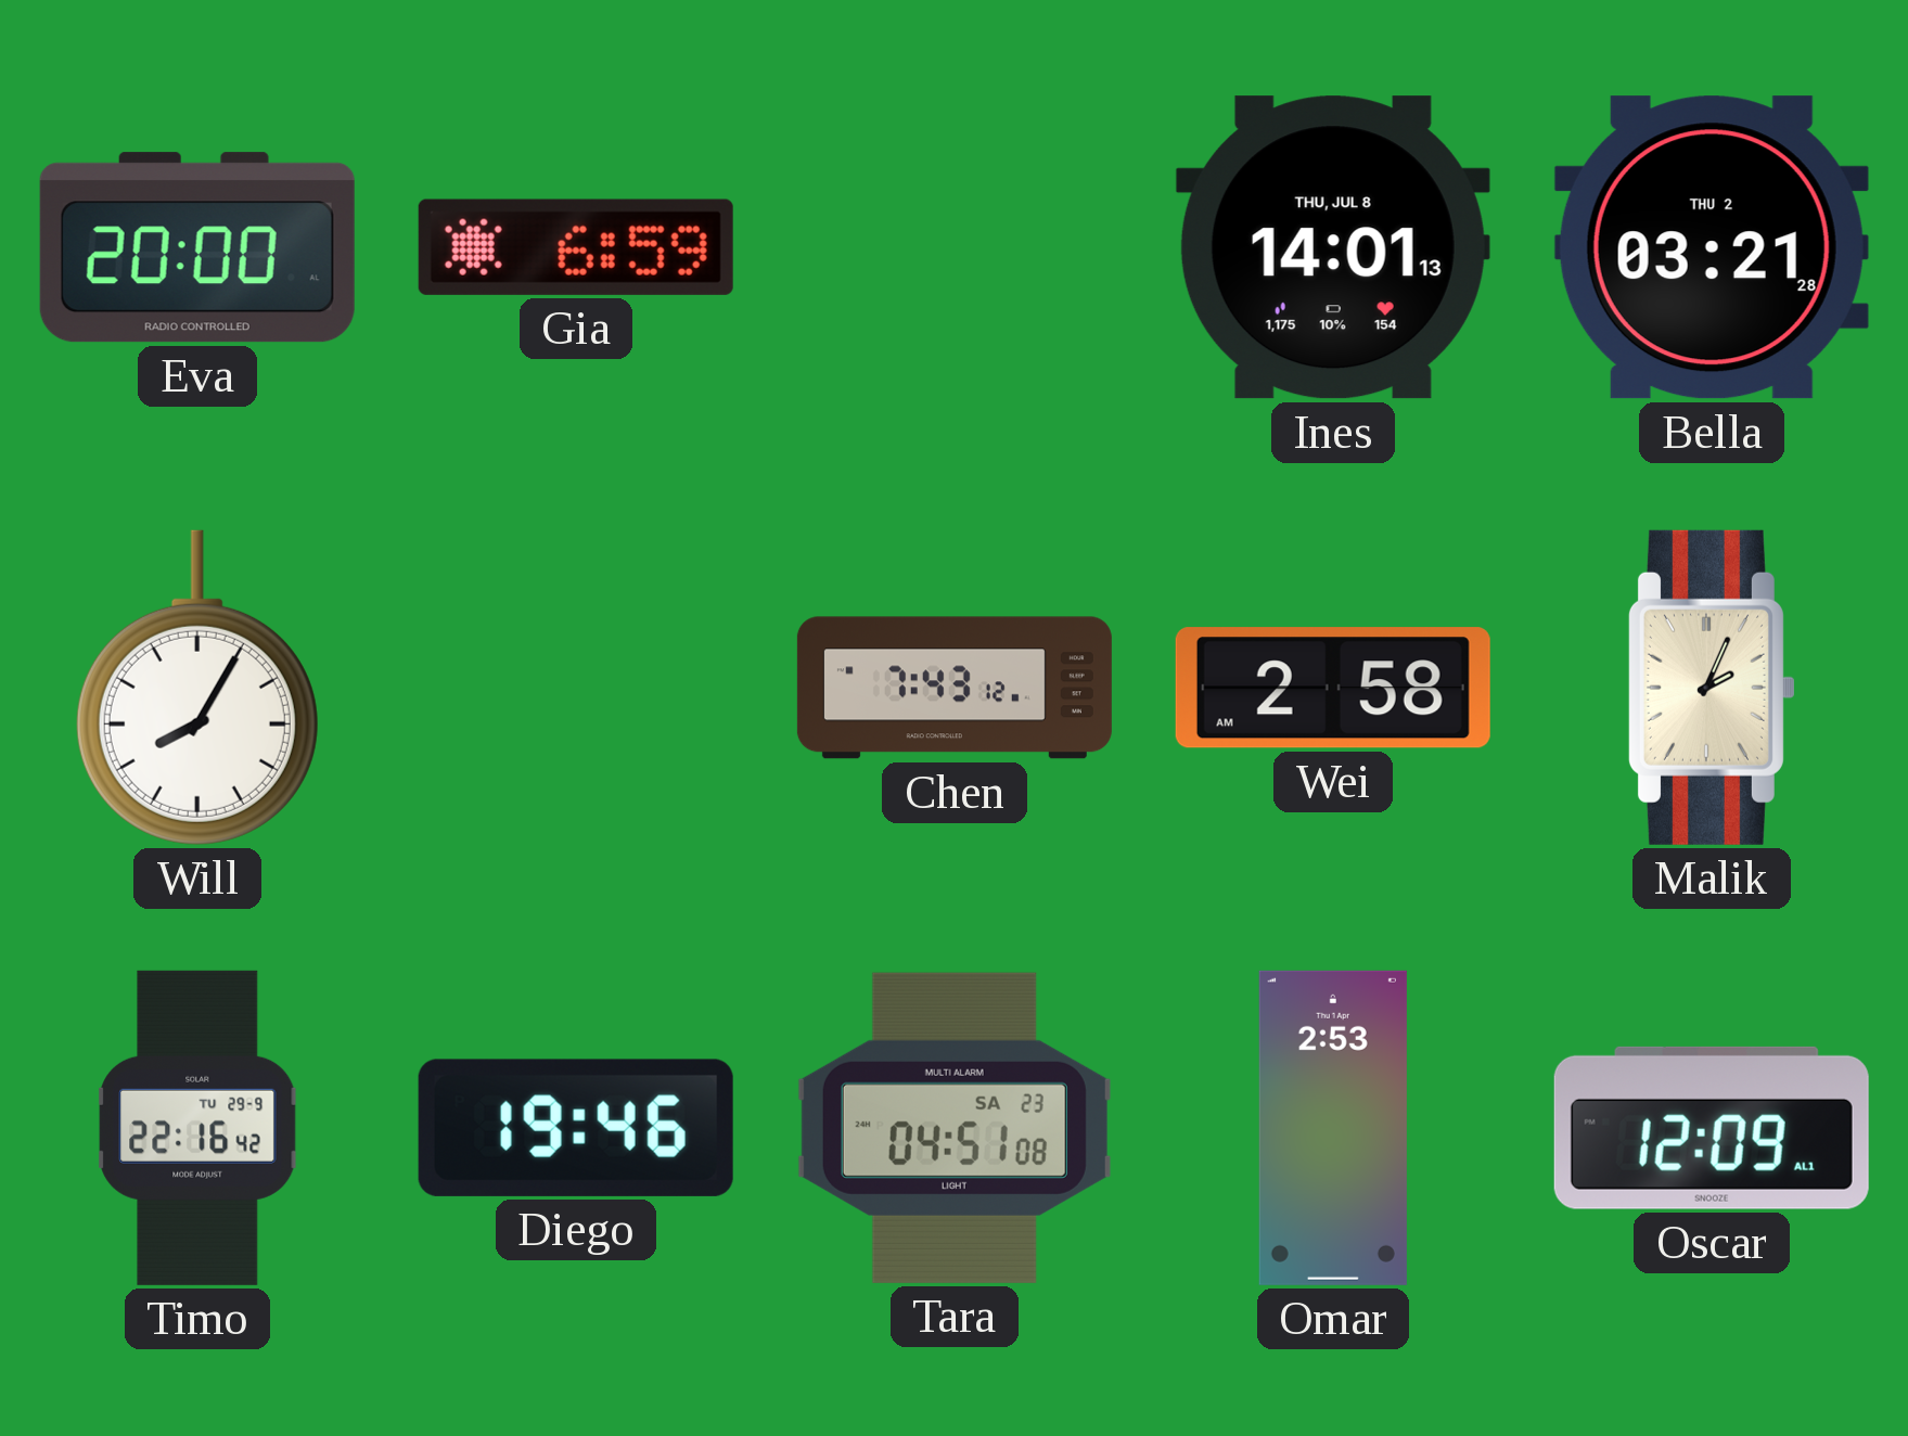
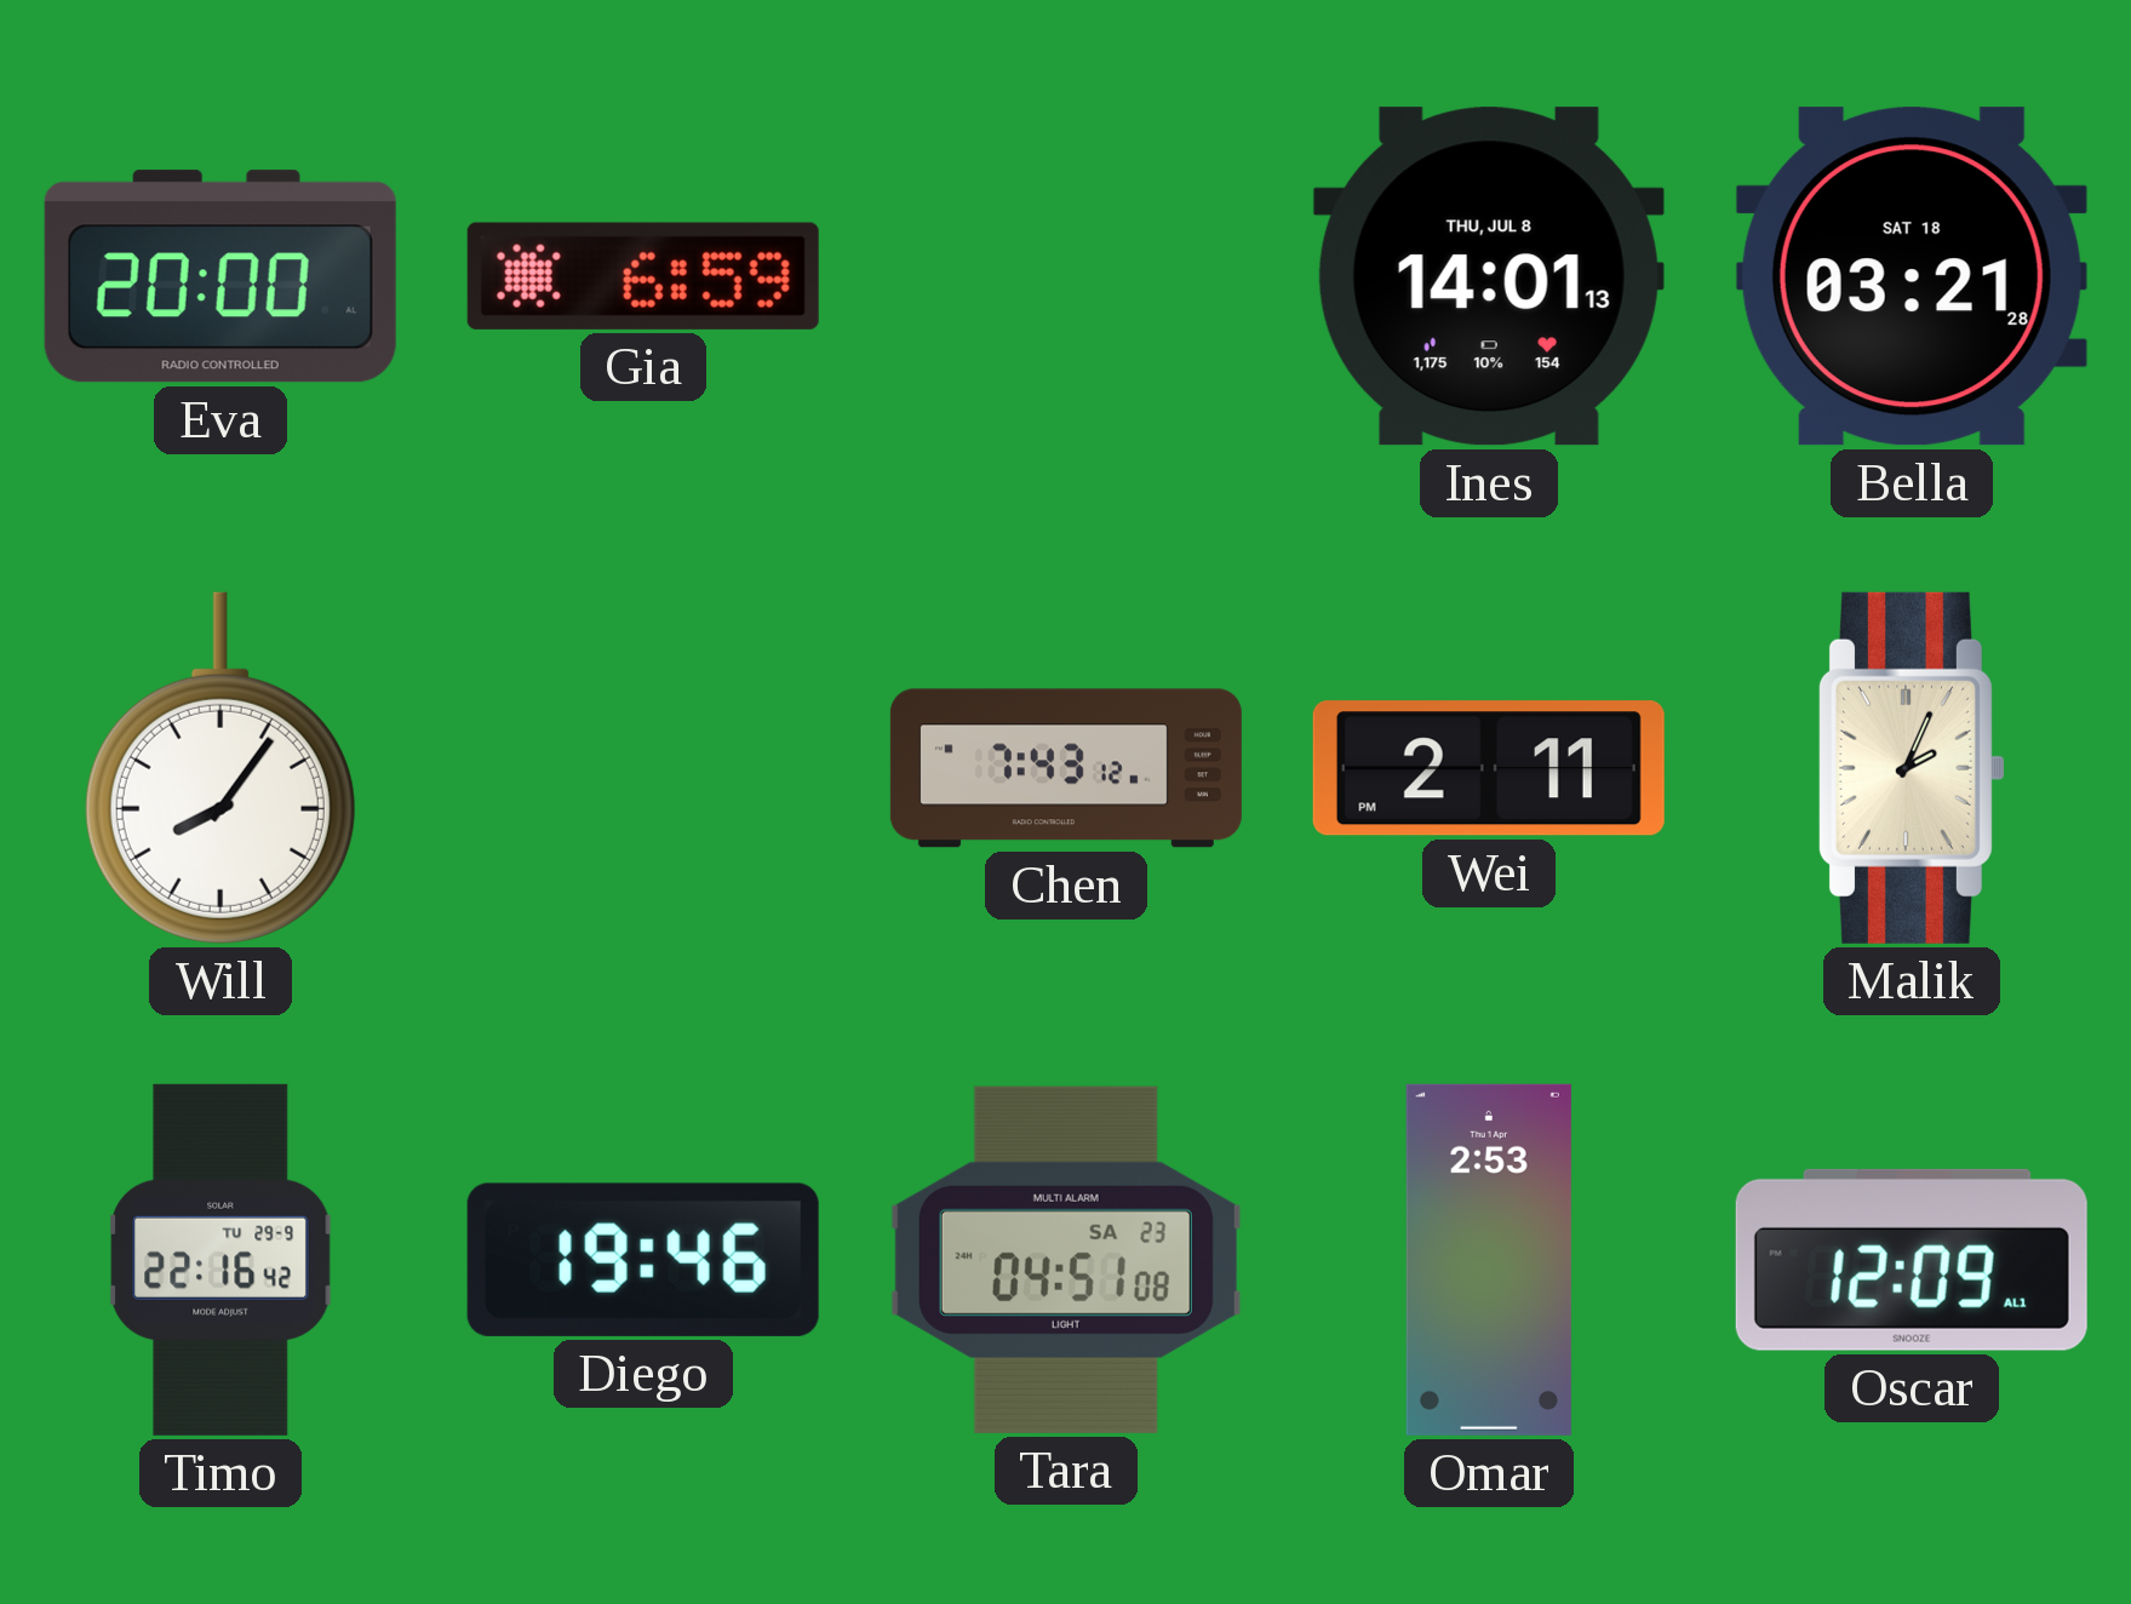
Bella date: THU 2 -> SAT 18 (1912, 276)
Will: 8:05 -> 8:06 (220, 768)
Wei: 2:58 -> 2:11 (1489, 768)
